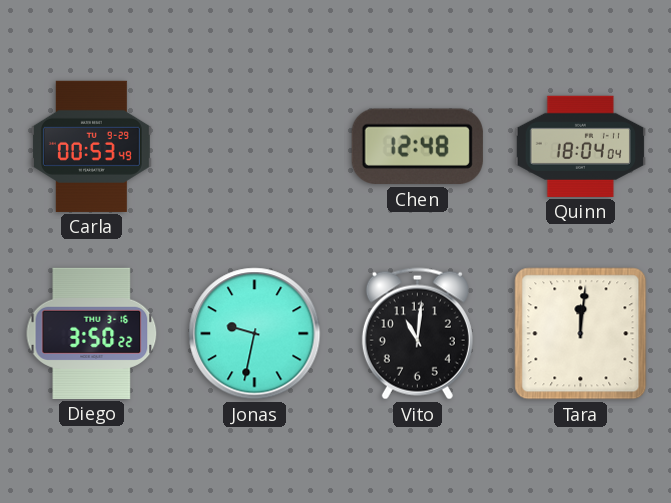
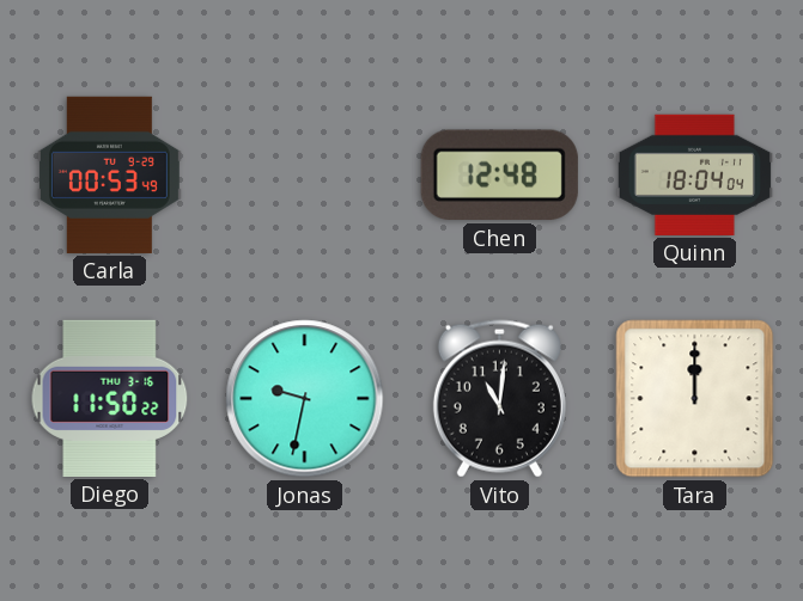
Diego: 3:50 -> 11:50 (110, 398)
Tara: 12:01 -> 12:00 (695, 399)
